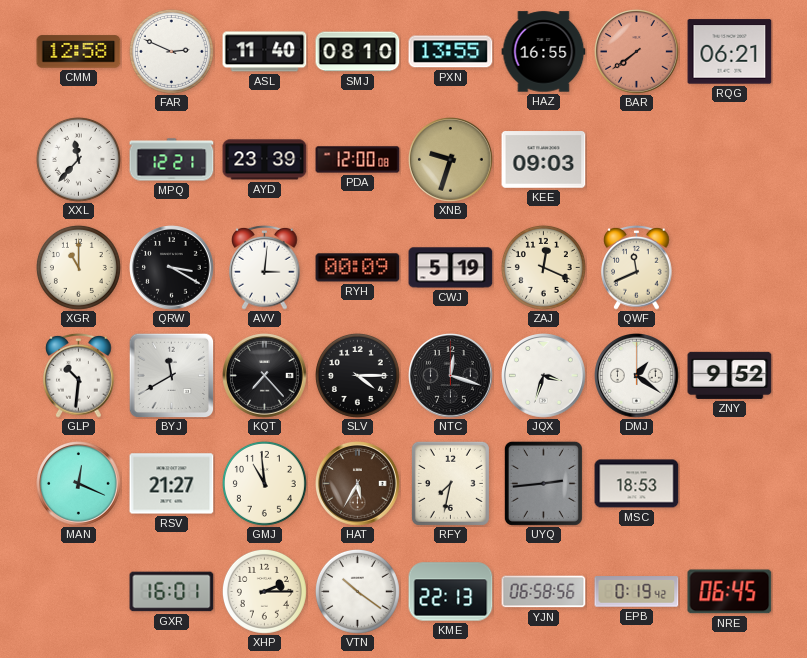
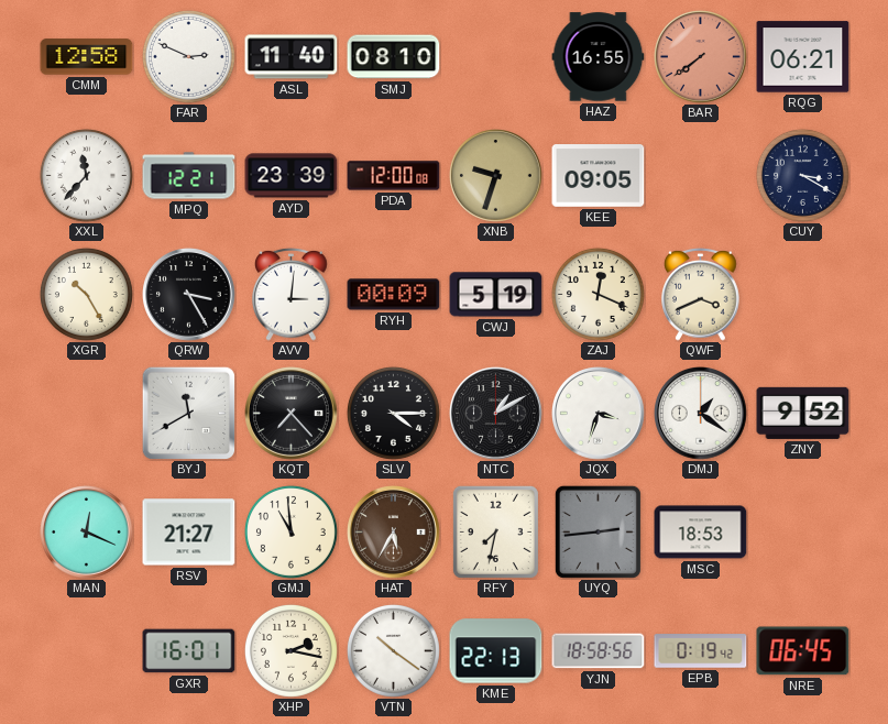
PXN: 13:55 -> none (451, 52)
KEE: 09:03 -> 09:05 (599, 176)
CUY: none -> 3:20 (802, 175)
XGR: 11:00 -> 10:25 (86, 294)
QRW: 3:20 -> 3:25 (189, 295)
QWF: 11:41 -> 3:41 (701, 294)
GLP: 10:31 -> none (79, 375)
NTC: 12:18 -> 1:10 (496, 414)
XHP: 2:15 -> 2:17 (290, 650)
YJN: 06:58 -> 18:58 (599, 651)
